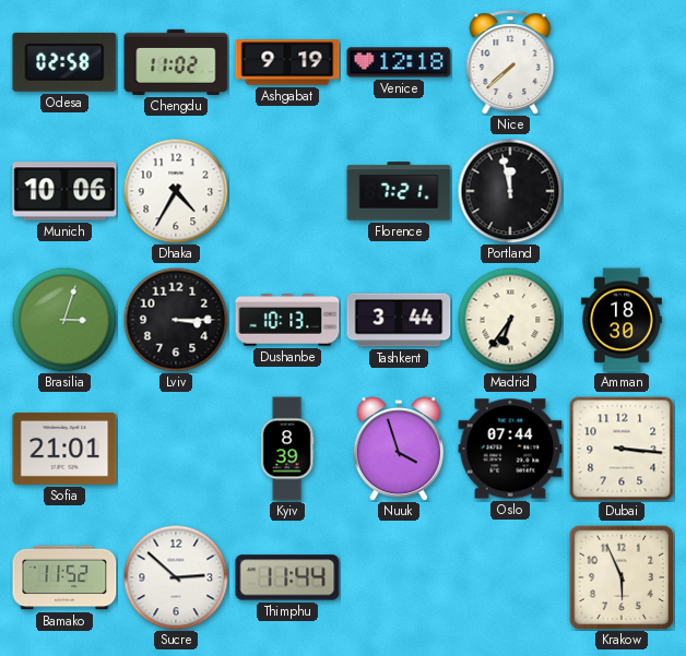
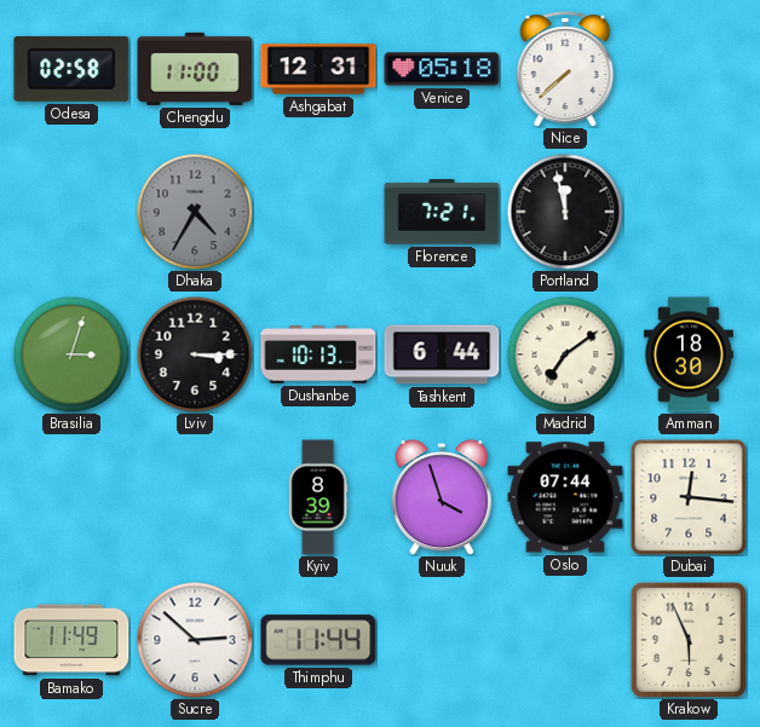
Chengdu: 11:02 -> 11:00 (195, 69)
Ashgabat: 9:19 -> 12:31 (318, 69)
Venice: 12:18 -> 05:18 (442, 69)
Munich: 10:06 -> none (64, 191)
Dhaka dial: white -> grey (195, 212)
Tashkent: 3:44 -> 6:44 (442, 354)
Madrid: 6:36 -> 7:09 (565, 354)
Sofia: 21:01 -> none (64, 449)
Dubai: 3:16 -> 12:16 (689, 497)
Bamako: 11:52 -> 11:49 (71, 640)
